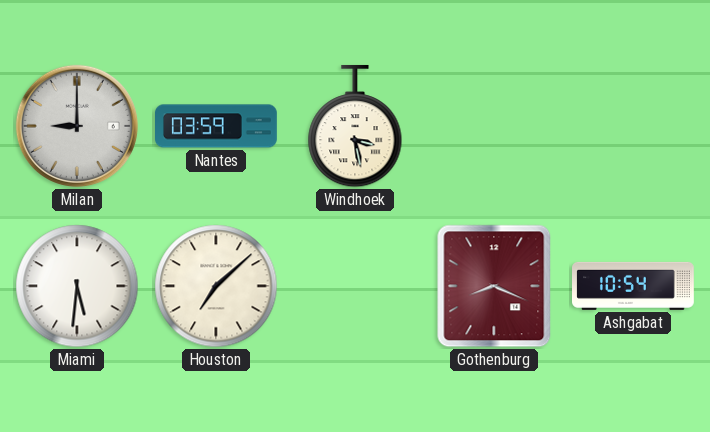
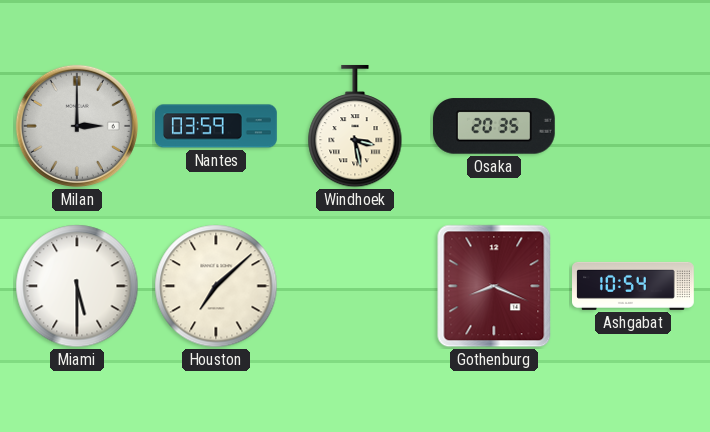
Milan: 9:00 -> 3:00 (77, 126)
Osaka: none -> 20:35 (494, 126)
Miami: 5:31 -> 5:30 (77, 286)
